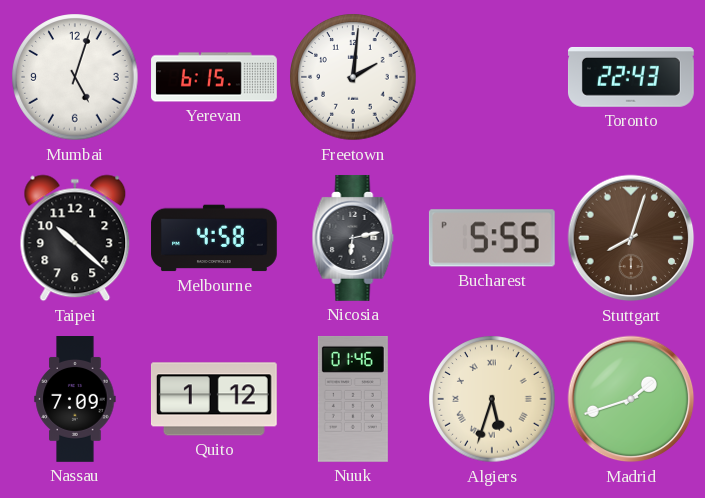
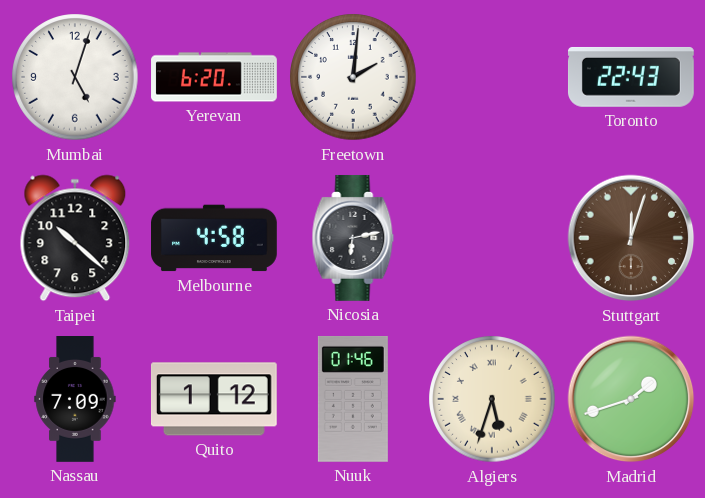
Yerevan: 6:15 -> 6:20 (214, 77)
Bucharest: 5:55 -> none (492, 238)
Stuttgart: 8:03 -> 12:03 (631, 238)
